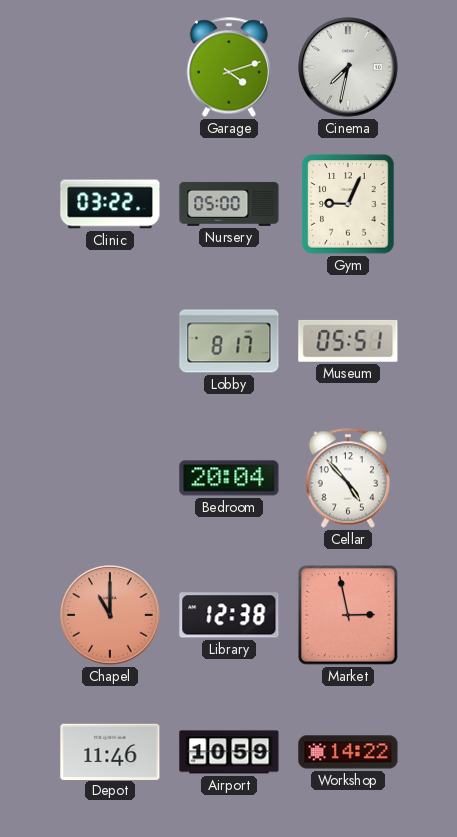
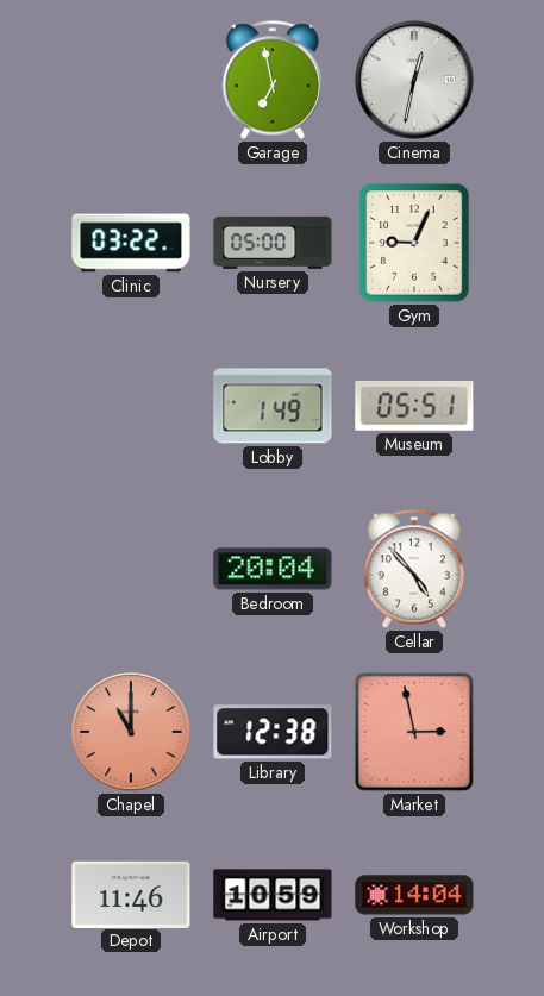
Garage: 4:12 -> 6:58 (271, 80)
Cinema: 7:32 -> 12:32 (414, 80)
Lobby: 8:17 -> 1:49 (273, 406)
Workshop: 14:22 -> 14:04 (414, 895)
